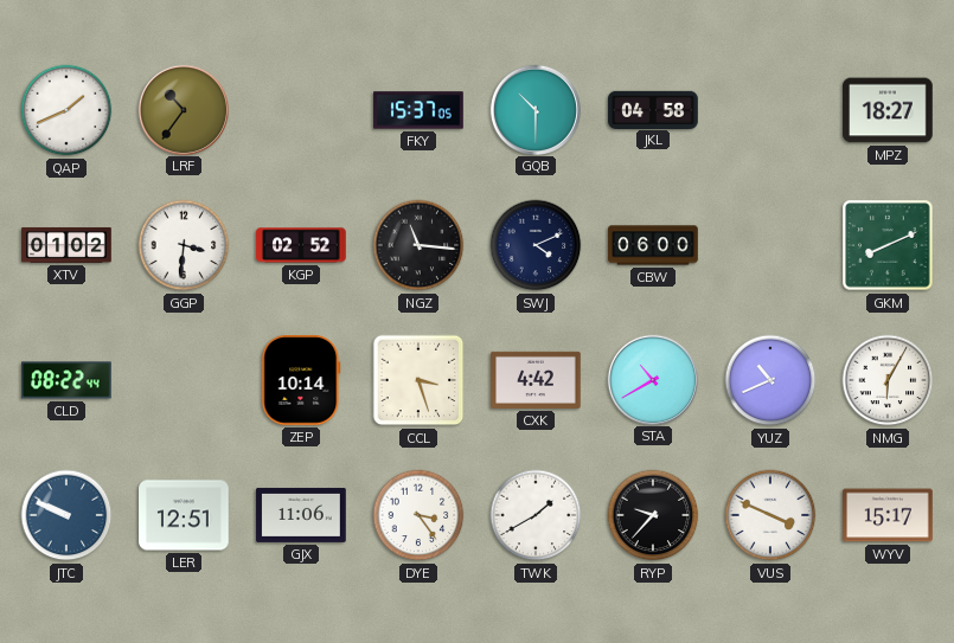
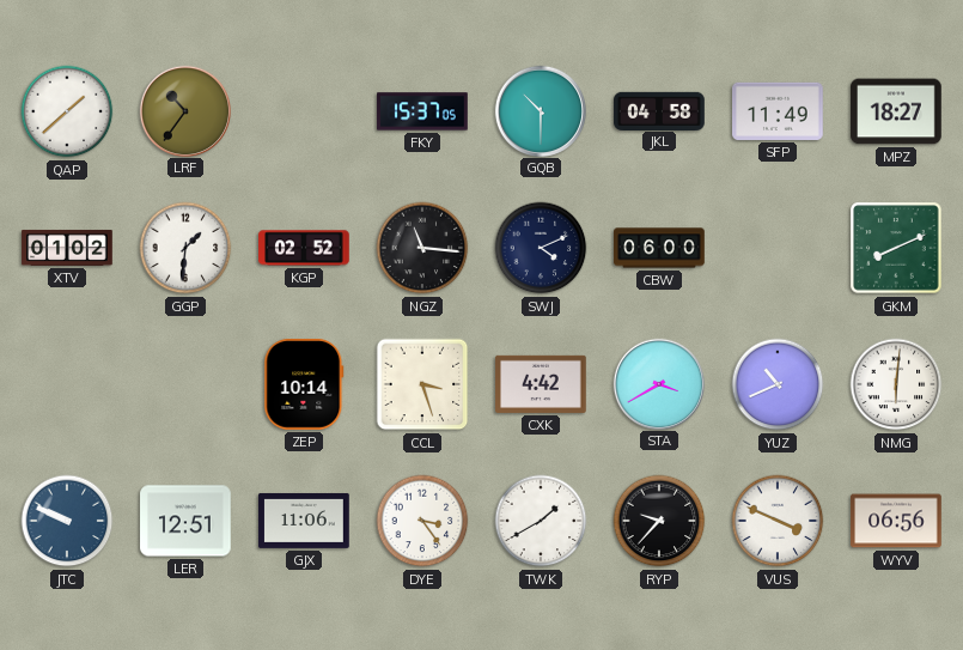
QAP: 1:41 -> 1:38 (67, 111)
SFP: none -> 11:49 (778, 111)
GGP: 3:31 -> 1:31 (185, 248)
CLD: 08:22 -> none (66, 380)
STA: 10:40 -> 3:40 (658, 383)
NMG: 6:05 -> 6:01 (896, 384)
WYV: 15:17 -> 06:56 (896, 521)
